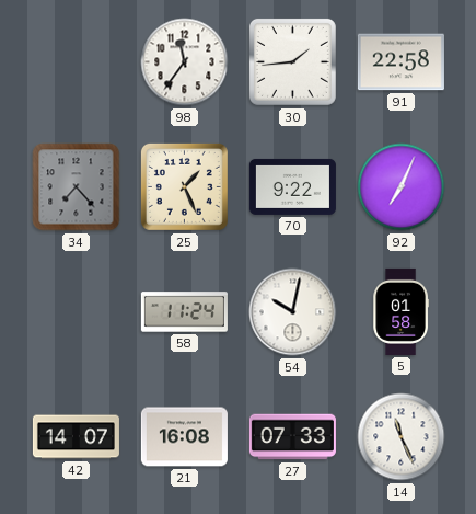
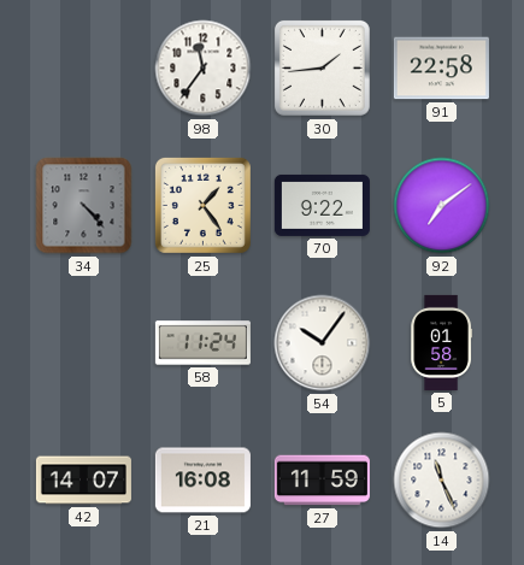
34: 7:23 -> 4:23 (84, 206)
25: 1:26 -> 1:24 (202, 205)
92: 7:04 -> 7:09 (442, 206)
54: 10:02 -> 10:06 (323, 343)
27: 07:33 -> 11:59 (322, 481)
